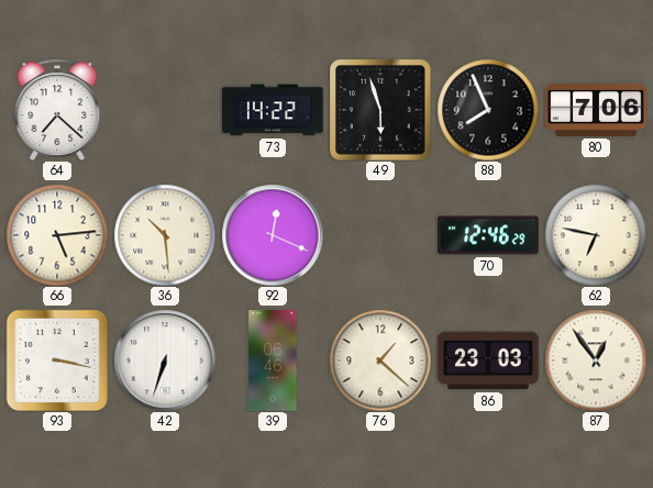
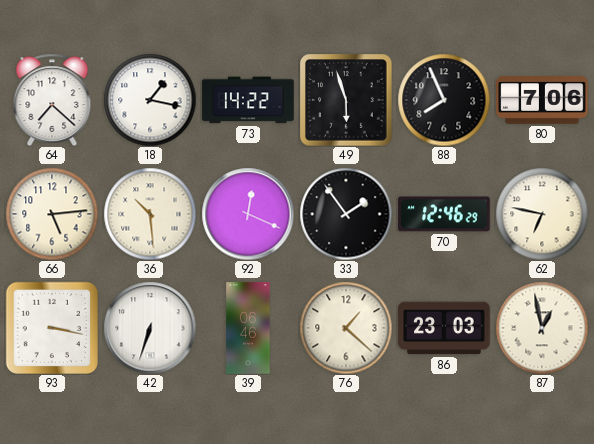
18: none -> 1:17 (150, 100)
33: none -> 1:54 (346, 214)
87: 12:54 -> 12:58 (542, 328)
